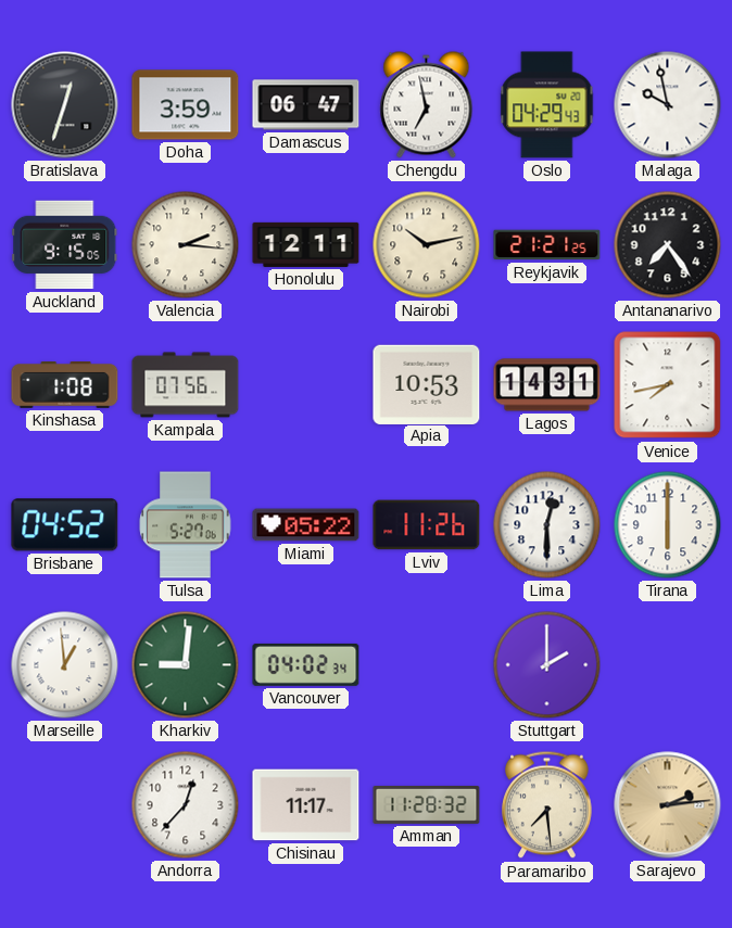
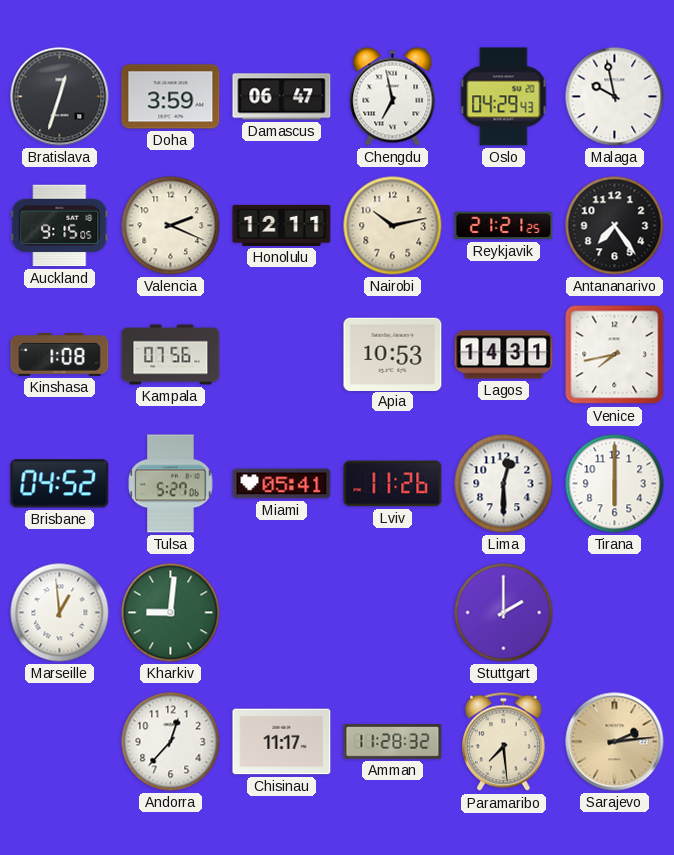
Valencia: 2:16 -> 2:19 (171, 226)
Miami: 05:22 -> 05:41 (282, 484)
Vancouver: 04:02 -> none (306, 664)
